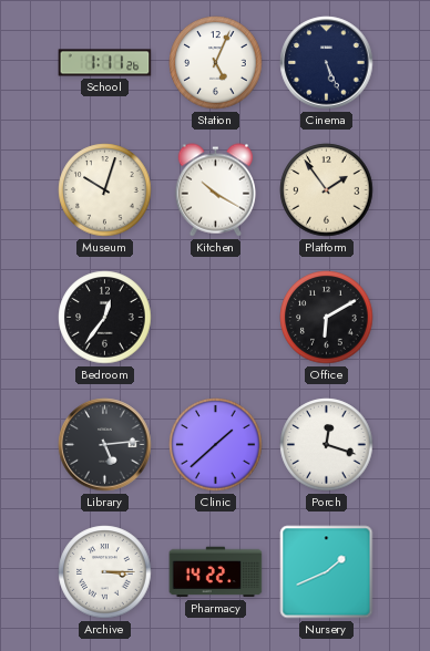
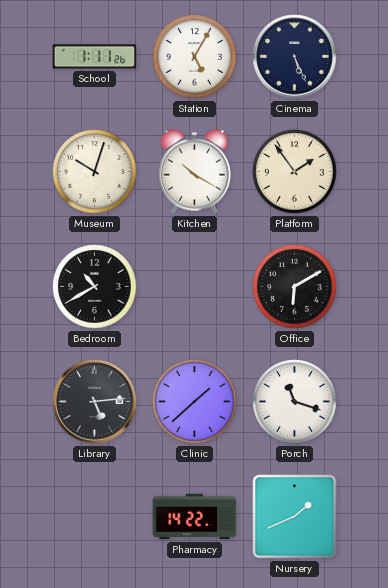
Station: 5:04 -> 5:05 (195, 57)
Bedroom: 12:36 -> 10:40 (95, 287)
Porch: 12:18 -> 11:18 (295, 402)
Archive: 3:15 -> none (105, 572)
